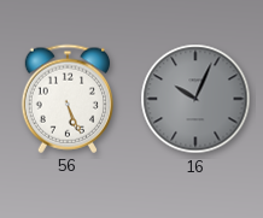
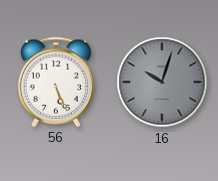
16: 10:04 -> 10:03 (162, 82)
